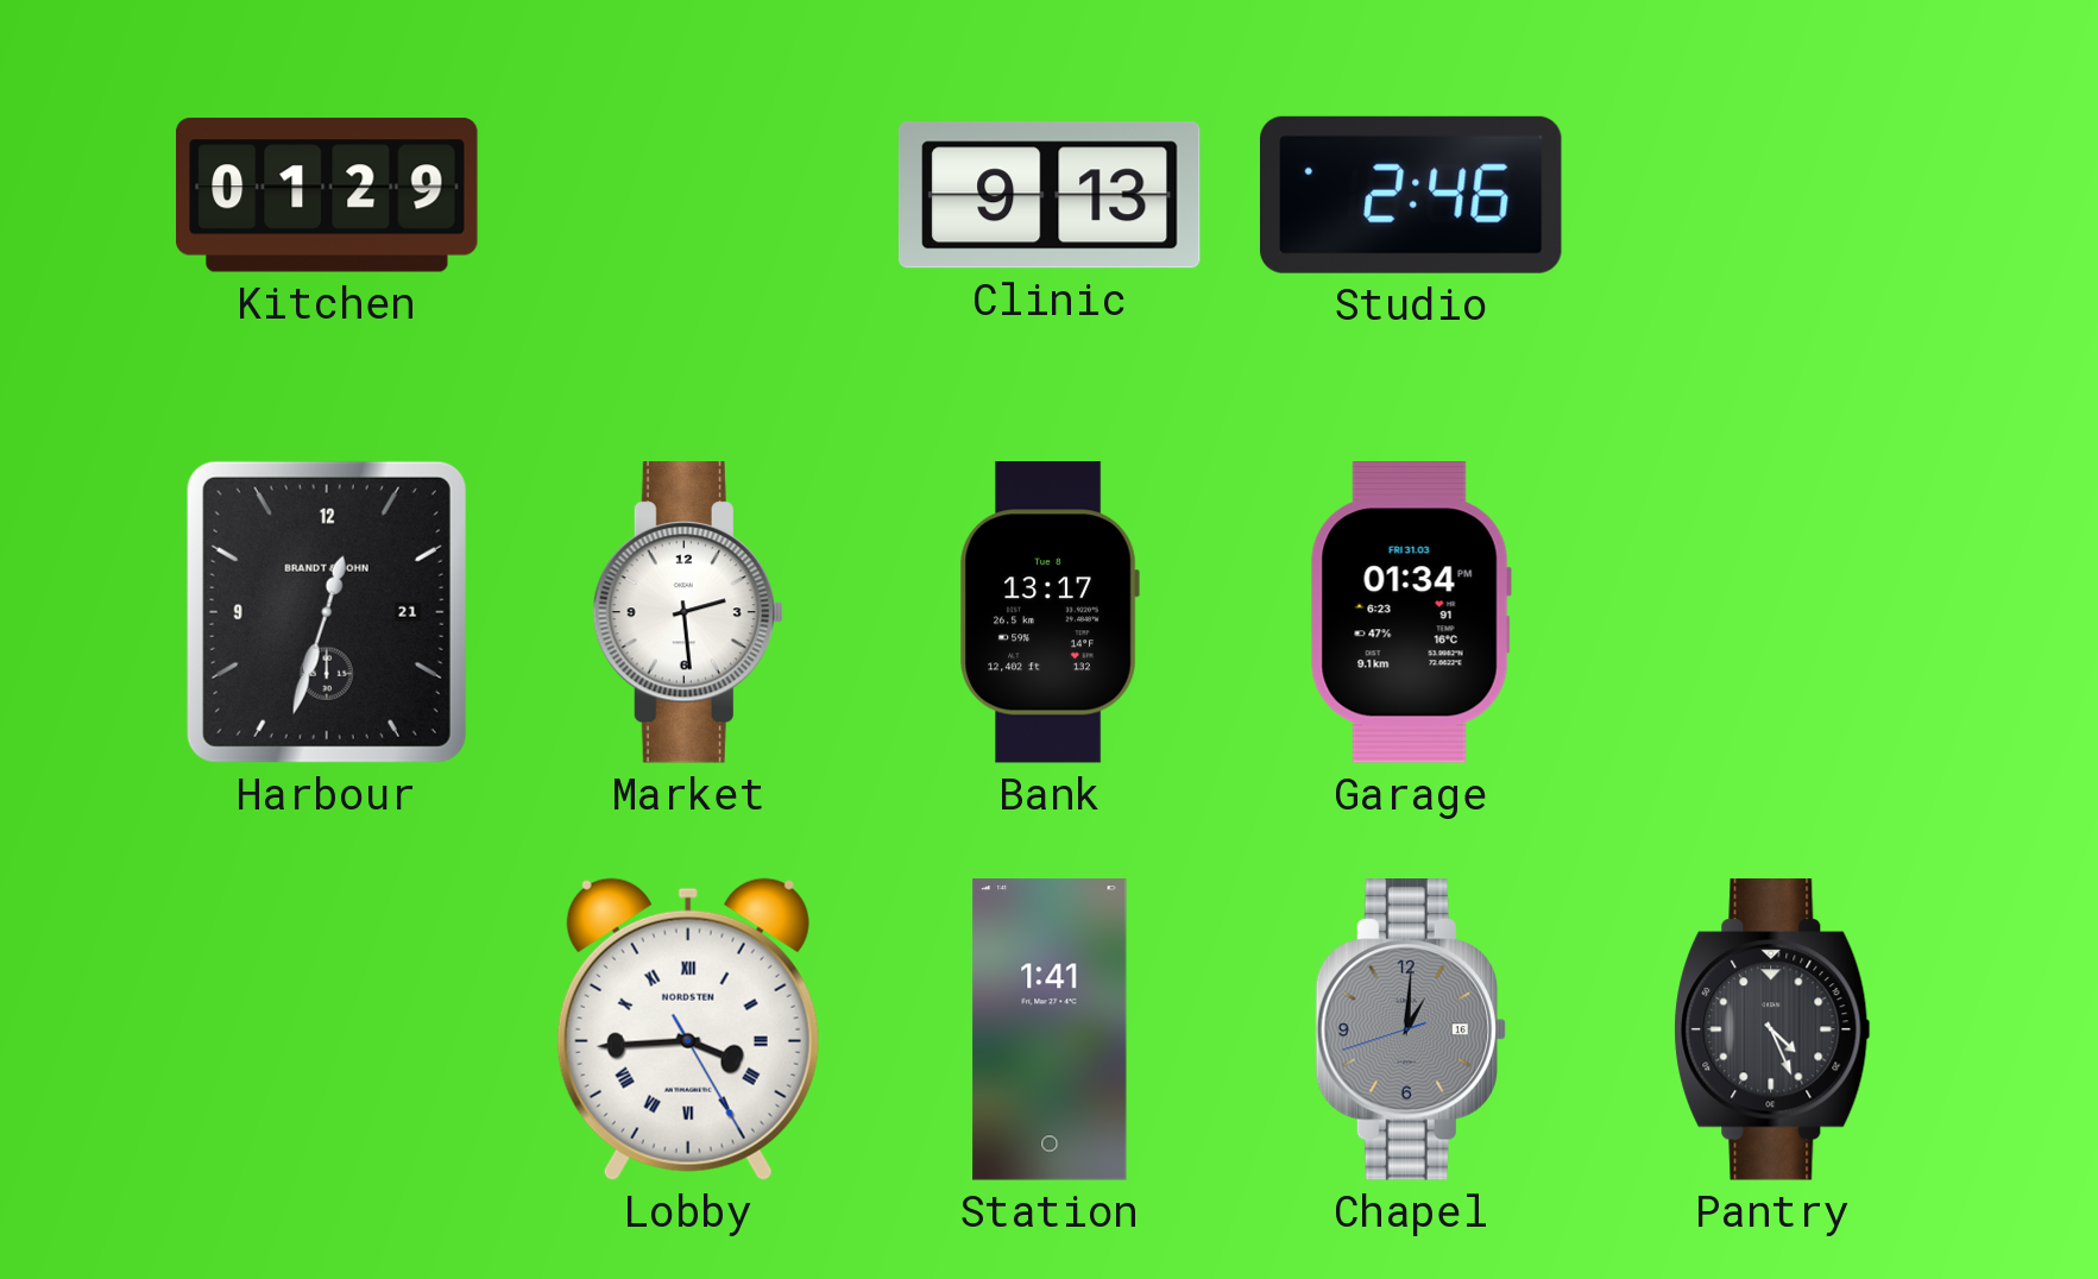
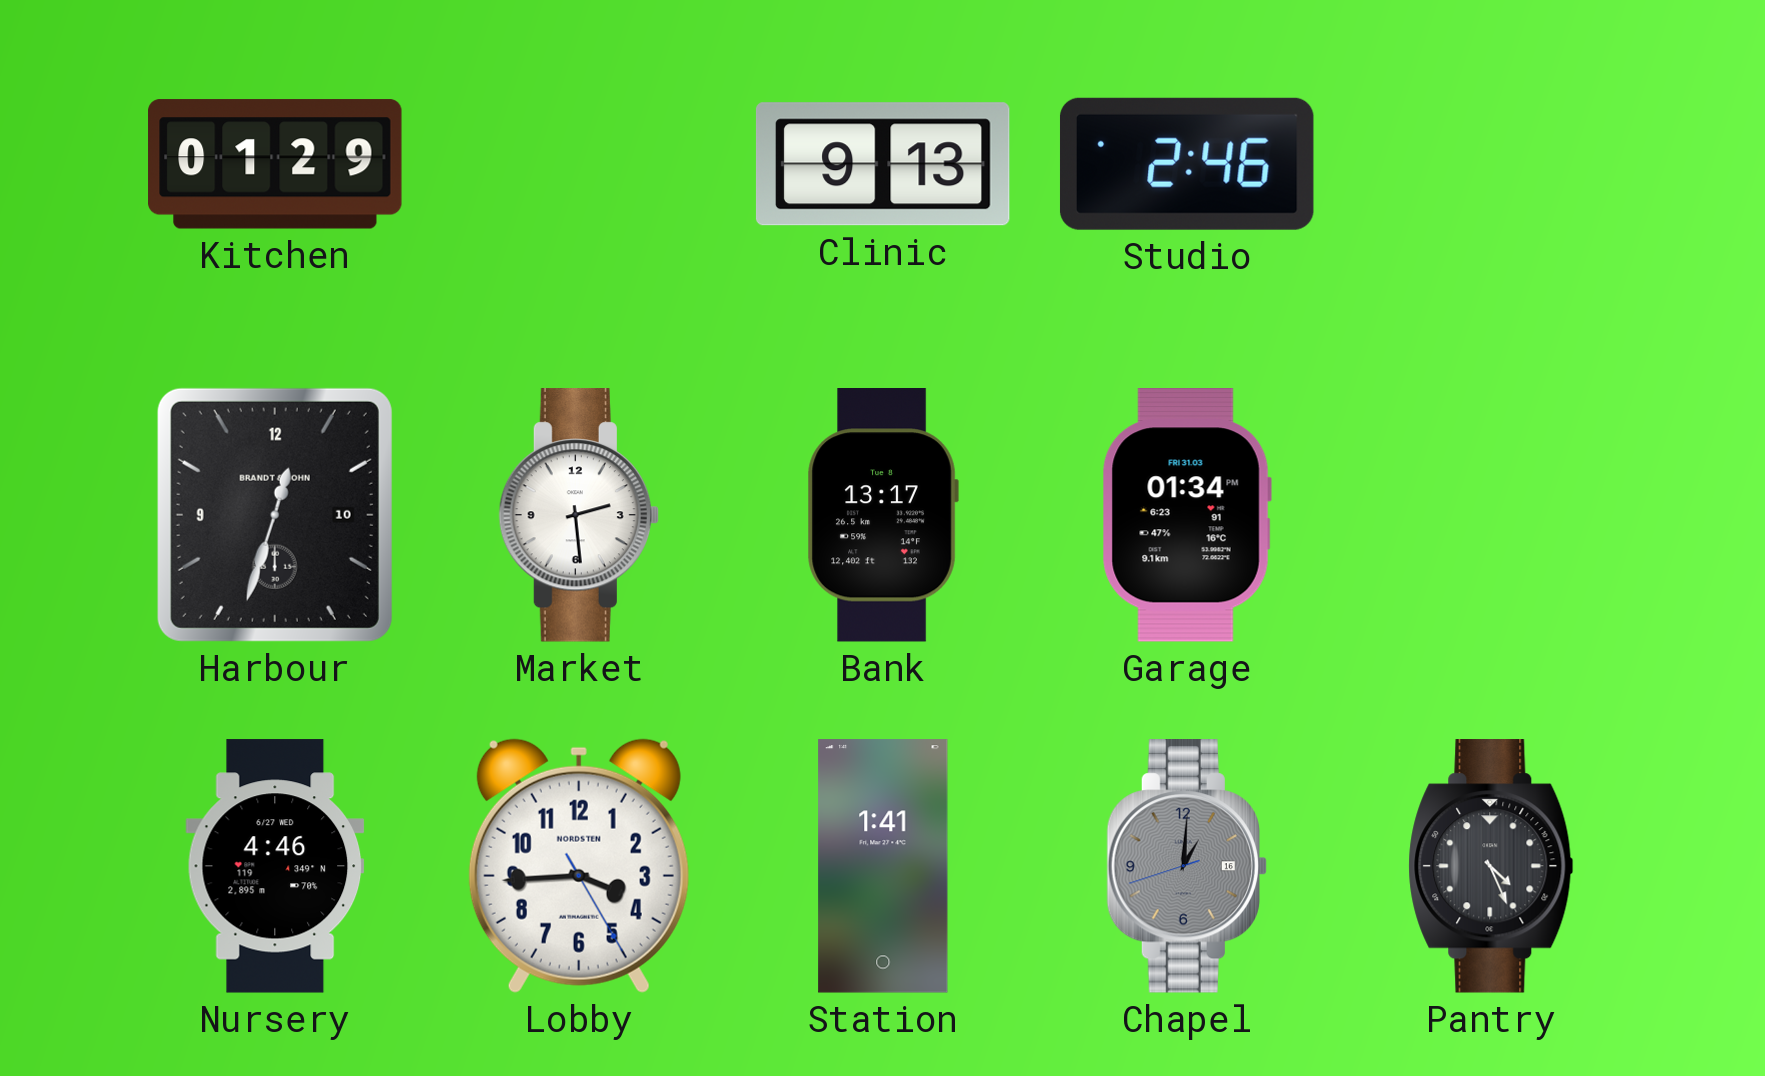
Harbour date: 21 -> 10 (275, 515)
Nursery: none -> 4:46 (275, 866)
Lobby numerals: Roman -> Arabic (579, 866)
